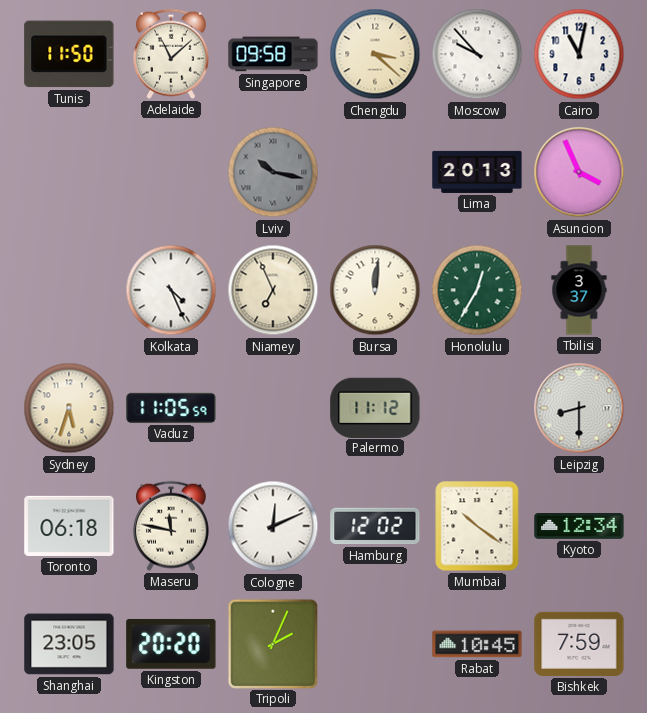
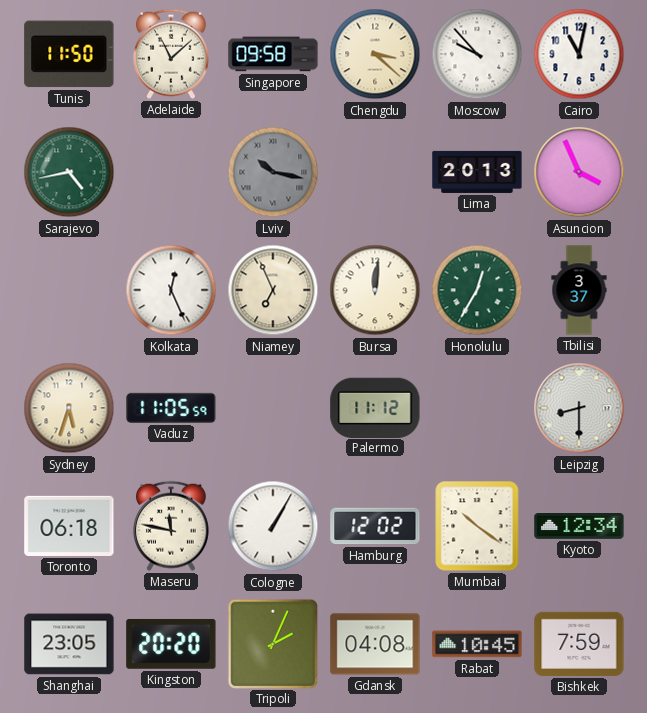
Sarajevo: none -> 4:43 (69, 172)
Kolkata: 4:26 -> 12:26 (171, 290)
Cologne: 12:11 -> 1:05 (273, 526)
Gdansk: none -> 04:08 (375, 644)
